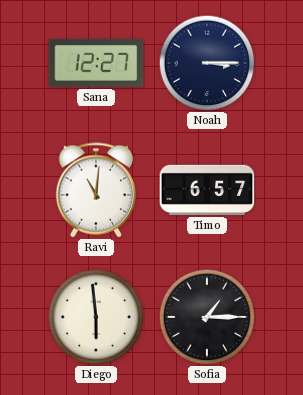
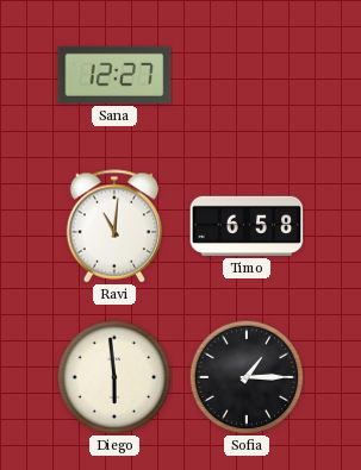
Noah: 3:15 -> none (207, 63)
Timo: 6:57 -> 6:58 (247, 226)
